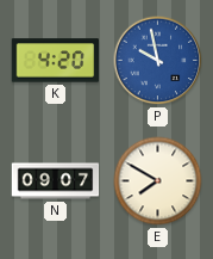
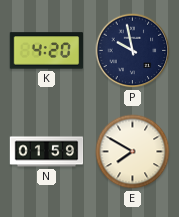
P dial: blue -> navy (133, 51)
N: 09:07 -> 01:59 (47, 152)
